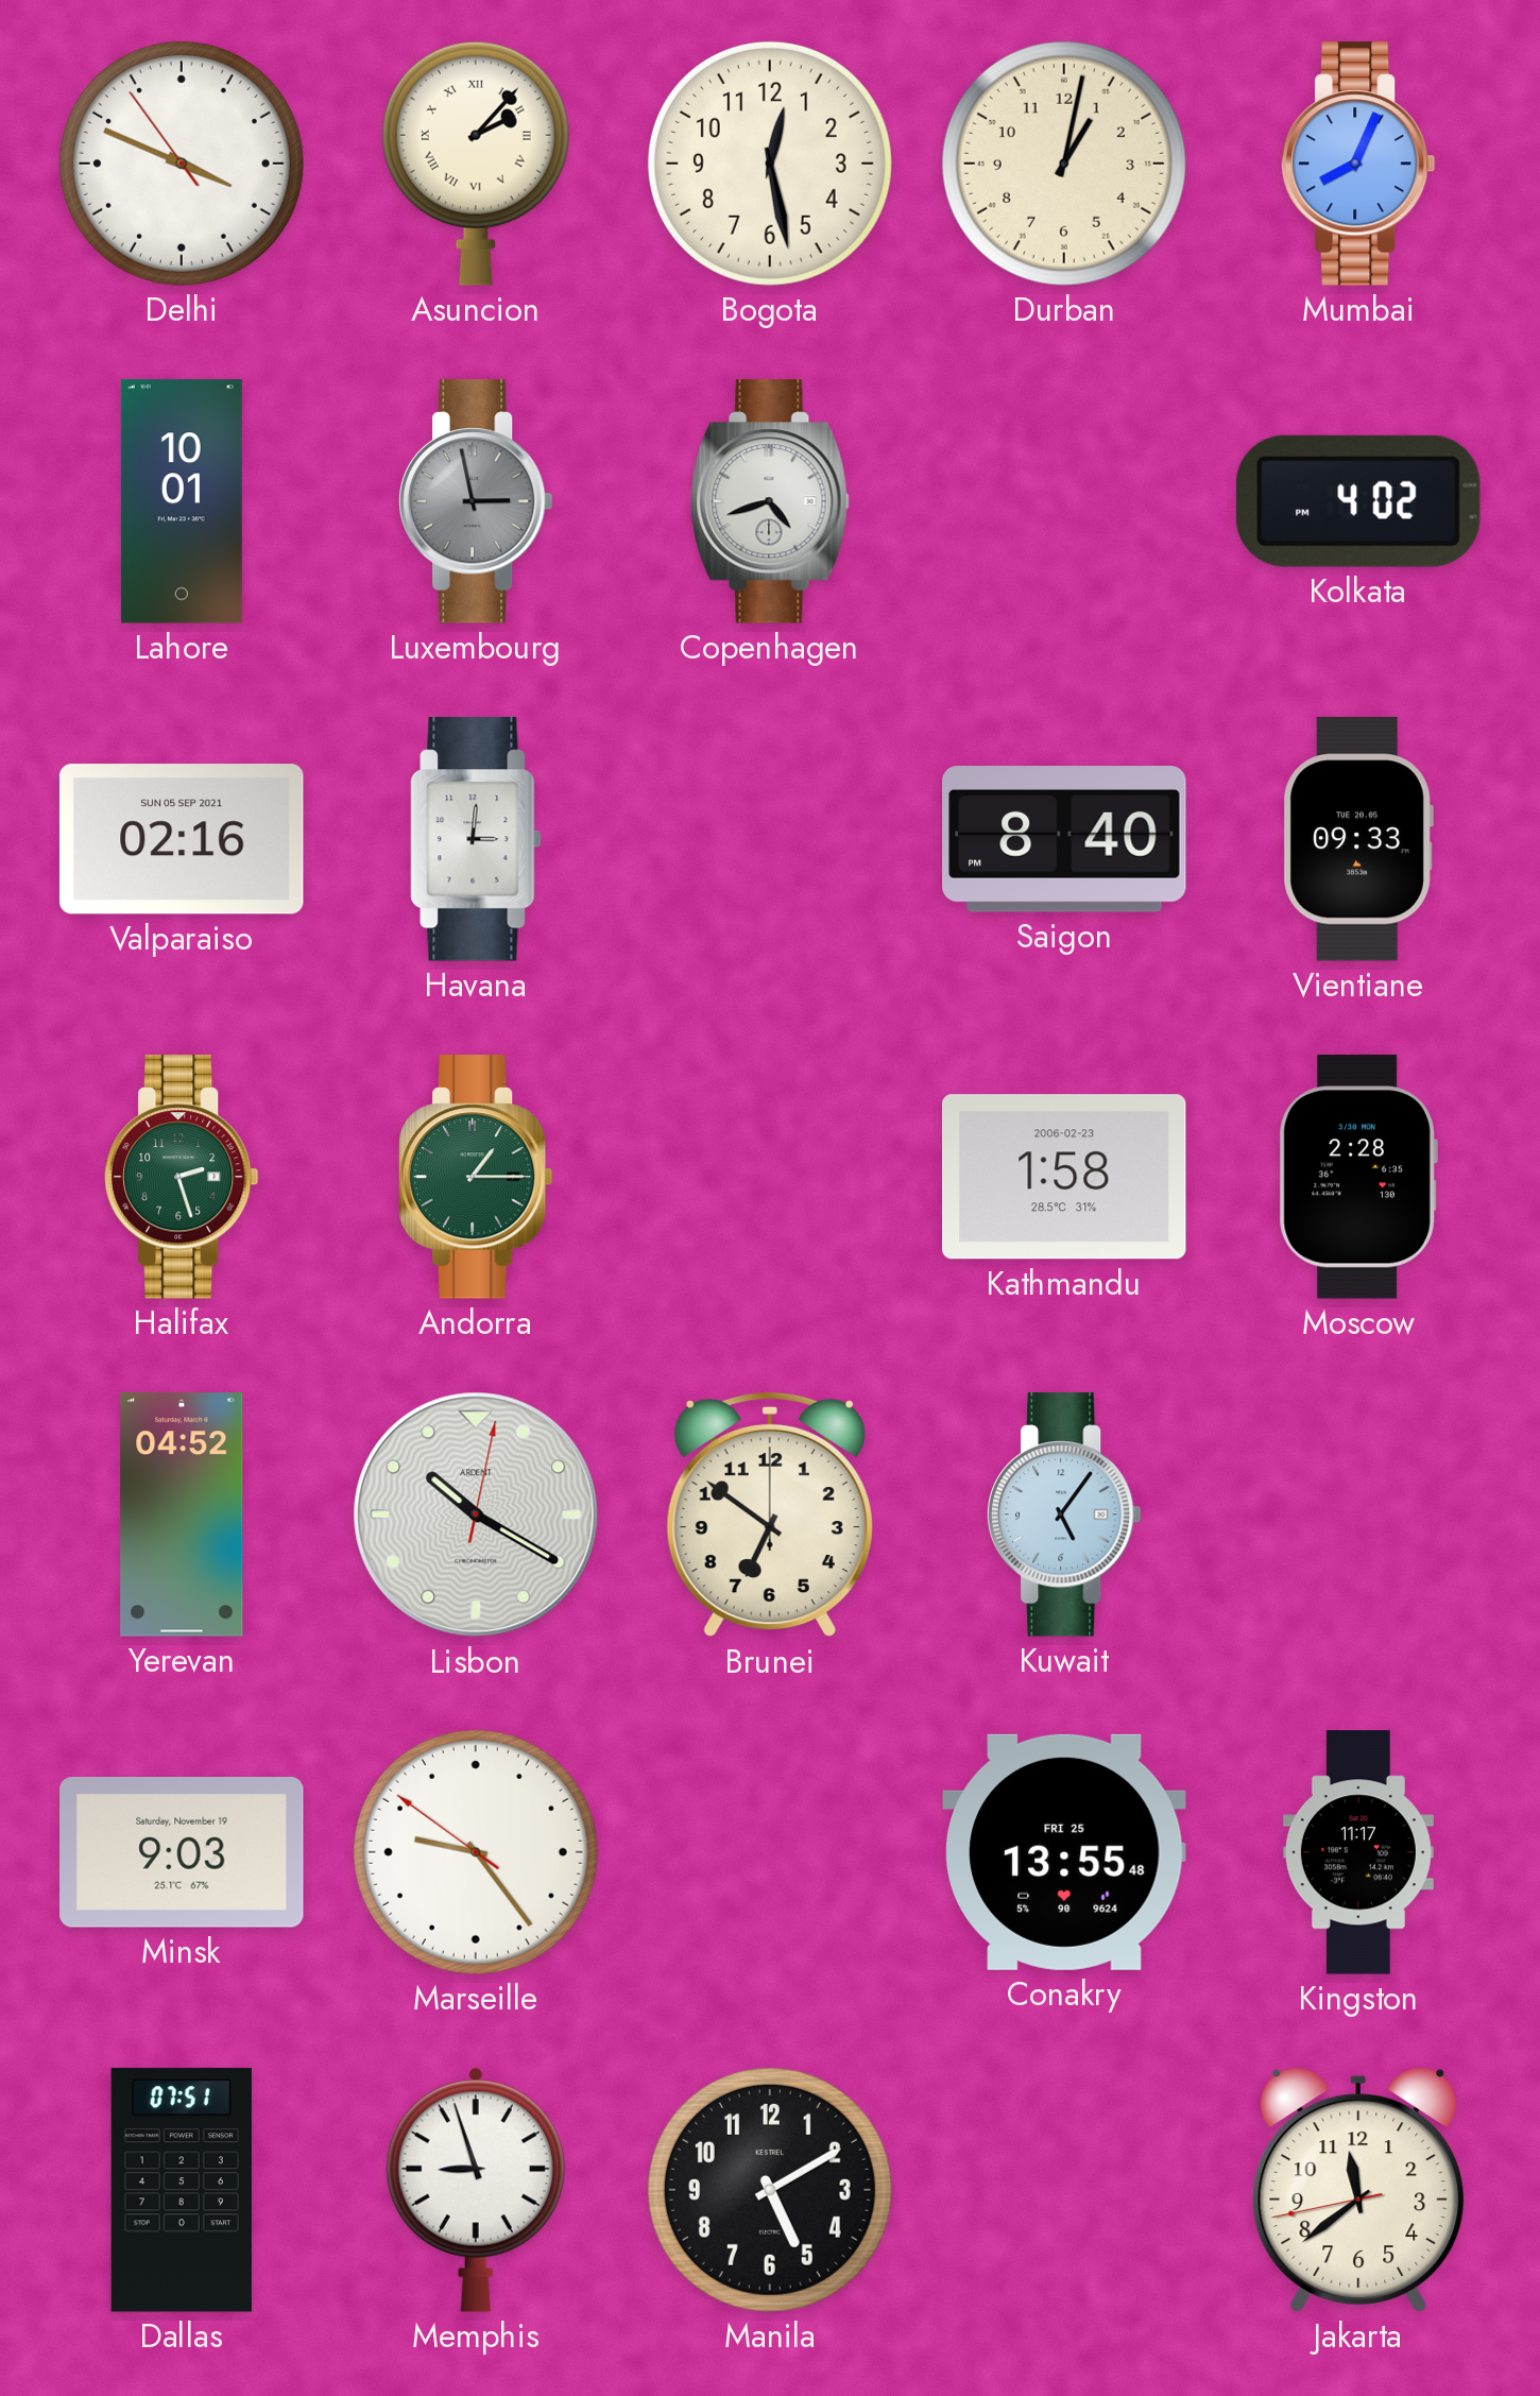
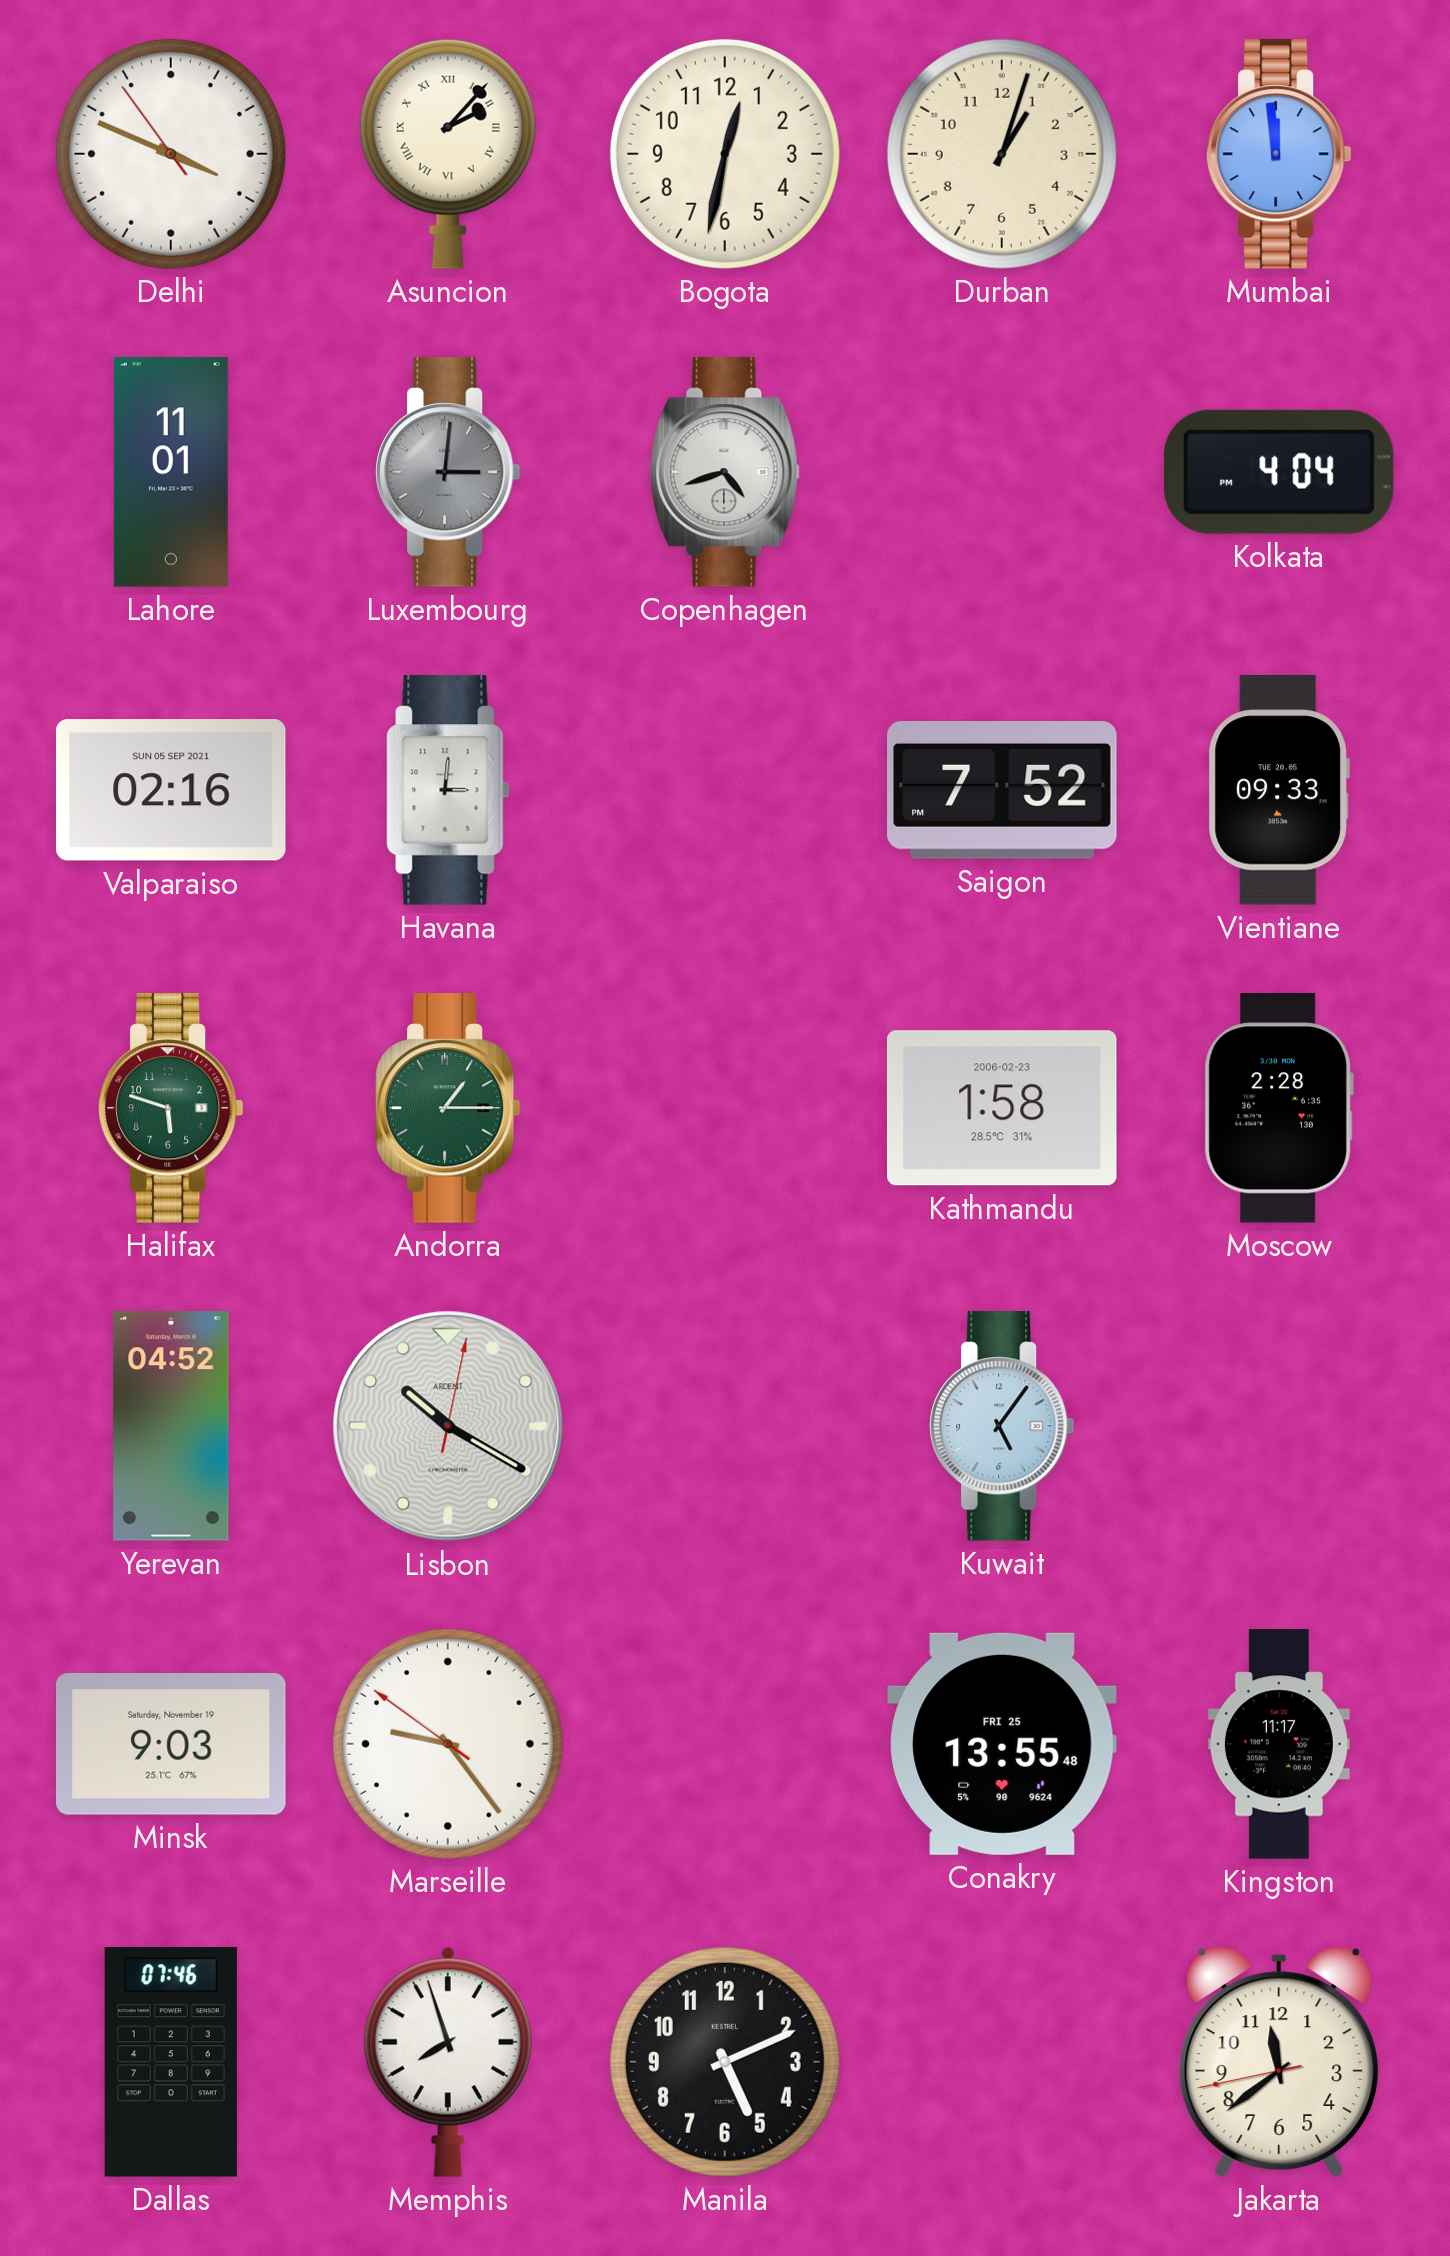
Bogota: 12:28 -> 12:32 (725, 154)
Durban: 1:02 -> 1:03 (1002, 154)
Mumbai: 8:04 -> 11:59 (1280, 154)
Lahore: 10:01 -> 11:01 (171, 472)
Luxembourg: 2:58 -> 3:01 (449, 472)
Kolkata: 4:02 -> 4:04 (1279, 472)
Saigon: 8:40 -> 7:52 (1002, 790)
Halifax: 2:27 -> 5:48 (172, 1108)
Brunei: 6:51 -> none (770, 1514)
Dallas: 07:51 -> 07:46 (171, 2062)
Memphis: 8:57 -> 7:57 (448, 2062)
Manila: 5:10 -> 5:11 (725, 2062)
